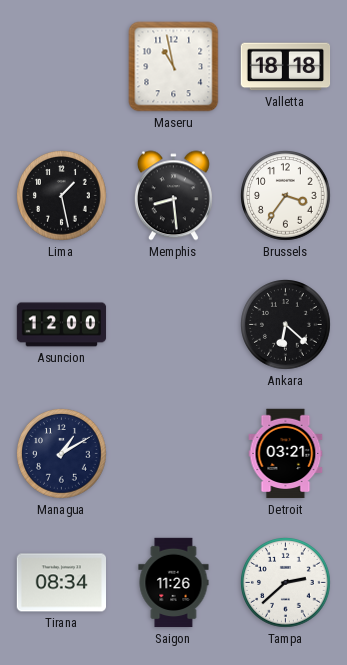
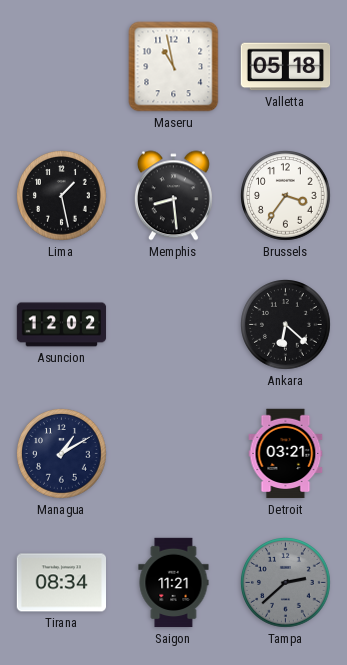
Valletta: 18:18 -> 05:18 (286, 67)
Asuncion: 12:00 -> 12:02 (62, 325)
Saigon: 11:26 -> 11:21 (174, 583)
Tampa dial: white -> grey (286, 583)
